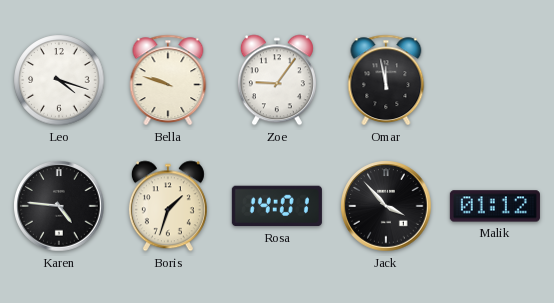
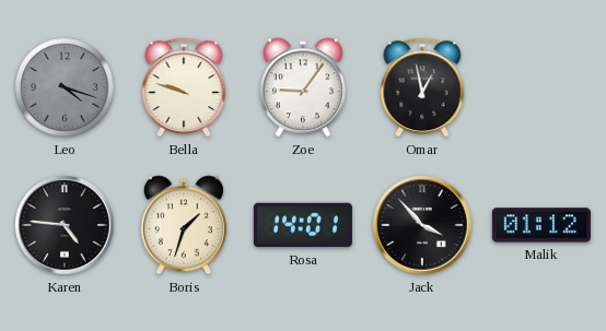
Leo dial: white -> grey (65, 87)
Omar: 11:58 -> 12:58 (422, 87)
